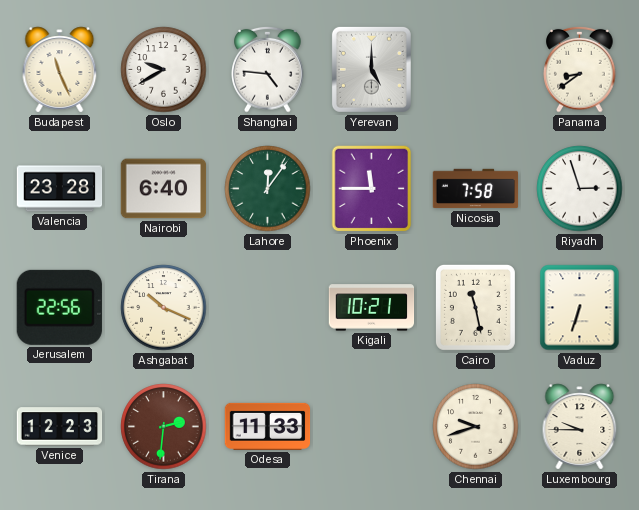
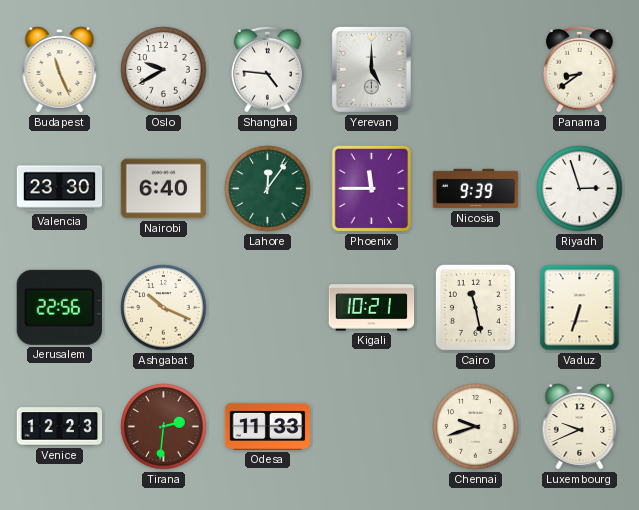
Valencia: 23:28 -> 23:30 (60, 189)
Nicosia: 7:58 -> 9:39 (476, 189)
Luxembourg: 9:45 -> 9:41 (580, 427)
